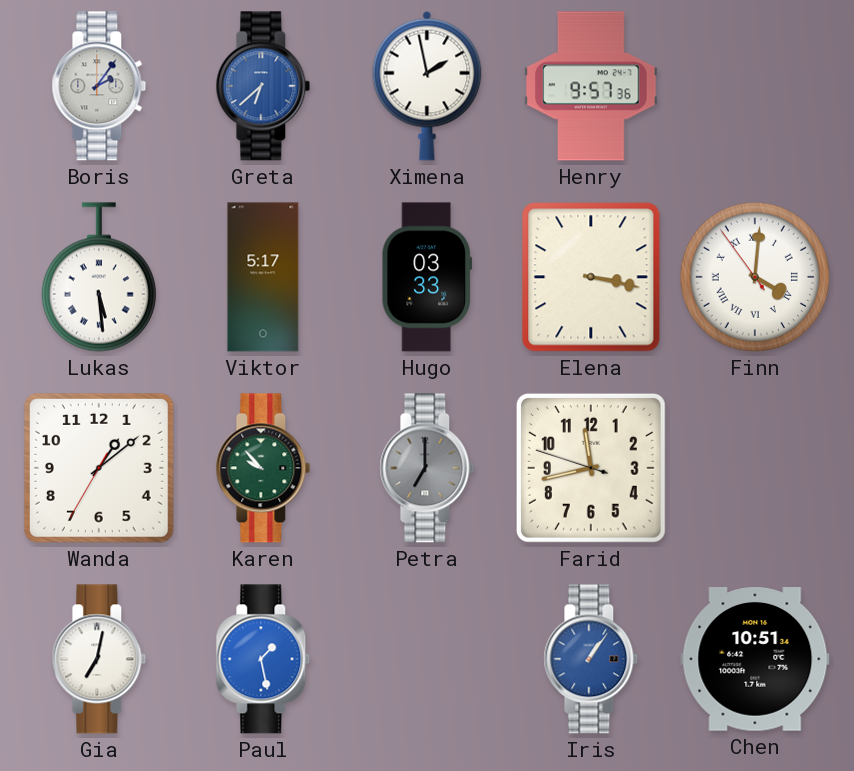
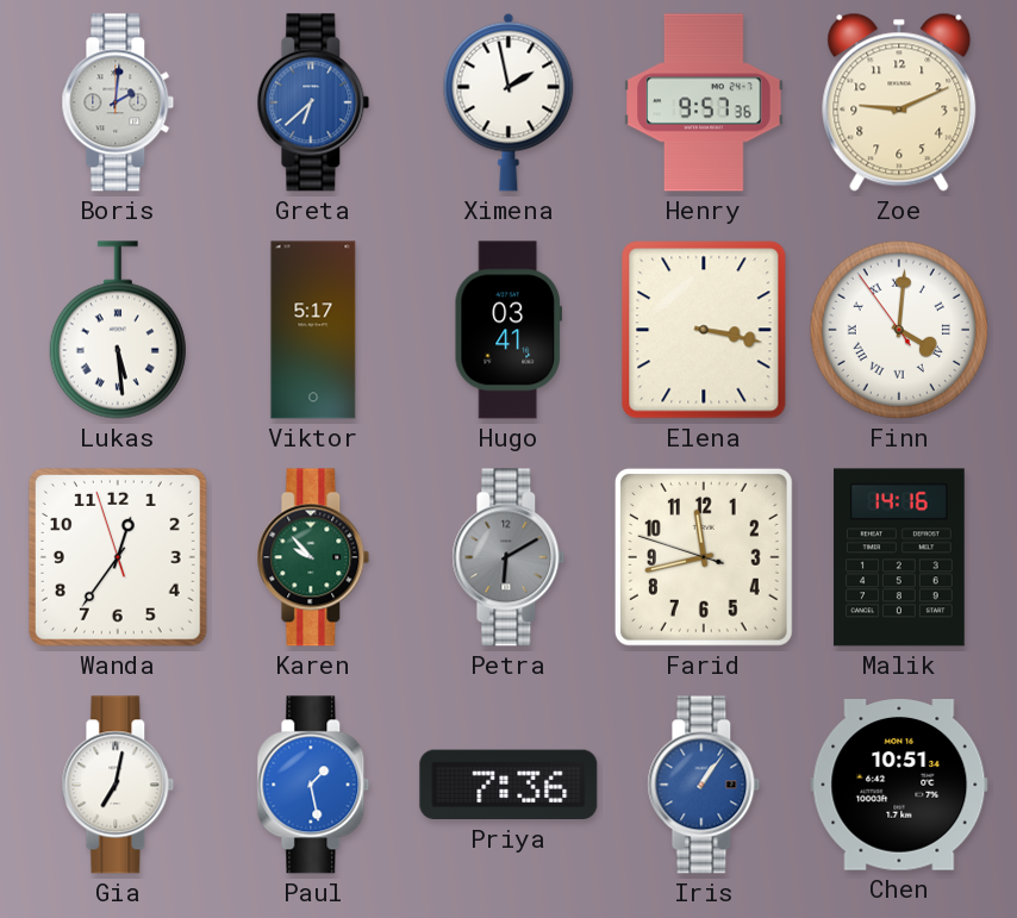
Boris: 2:06 -> 2:01 (118, 102)
Zoe: none -> 9:11 (899, 102)
Hugo: 03:33 -> 03:41 (507, 330)
Wanda: 1:08 -> 12:35 (118, 557)
Petra: 7:00 -> 6:10 (509, 557)
Malik: none -> 14:16 (899, 557)
Priya: none -> 7:36 (509, 785)
